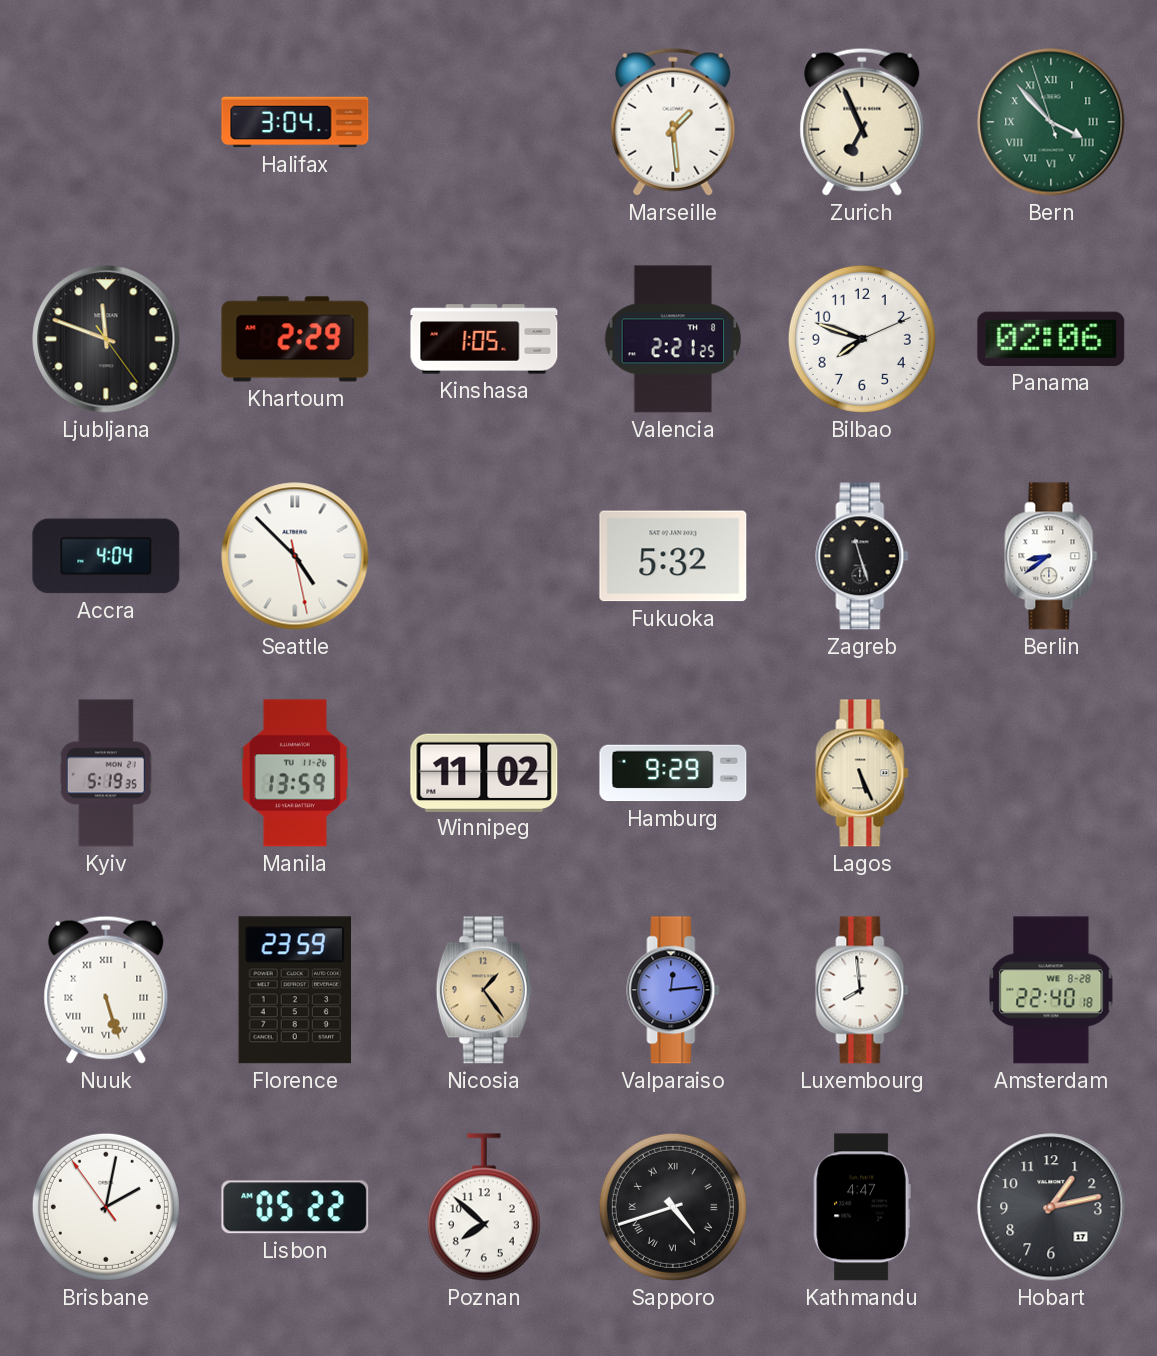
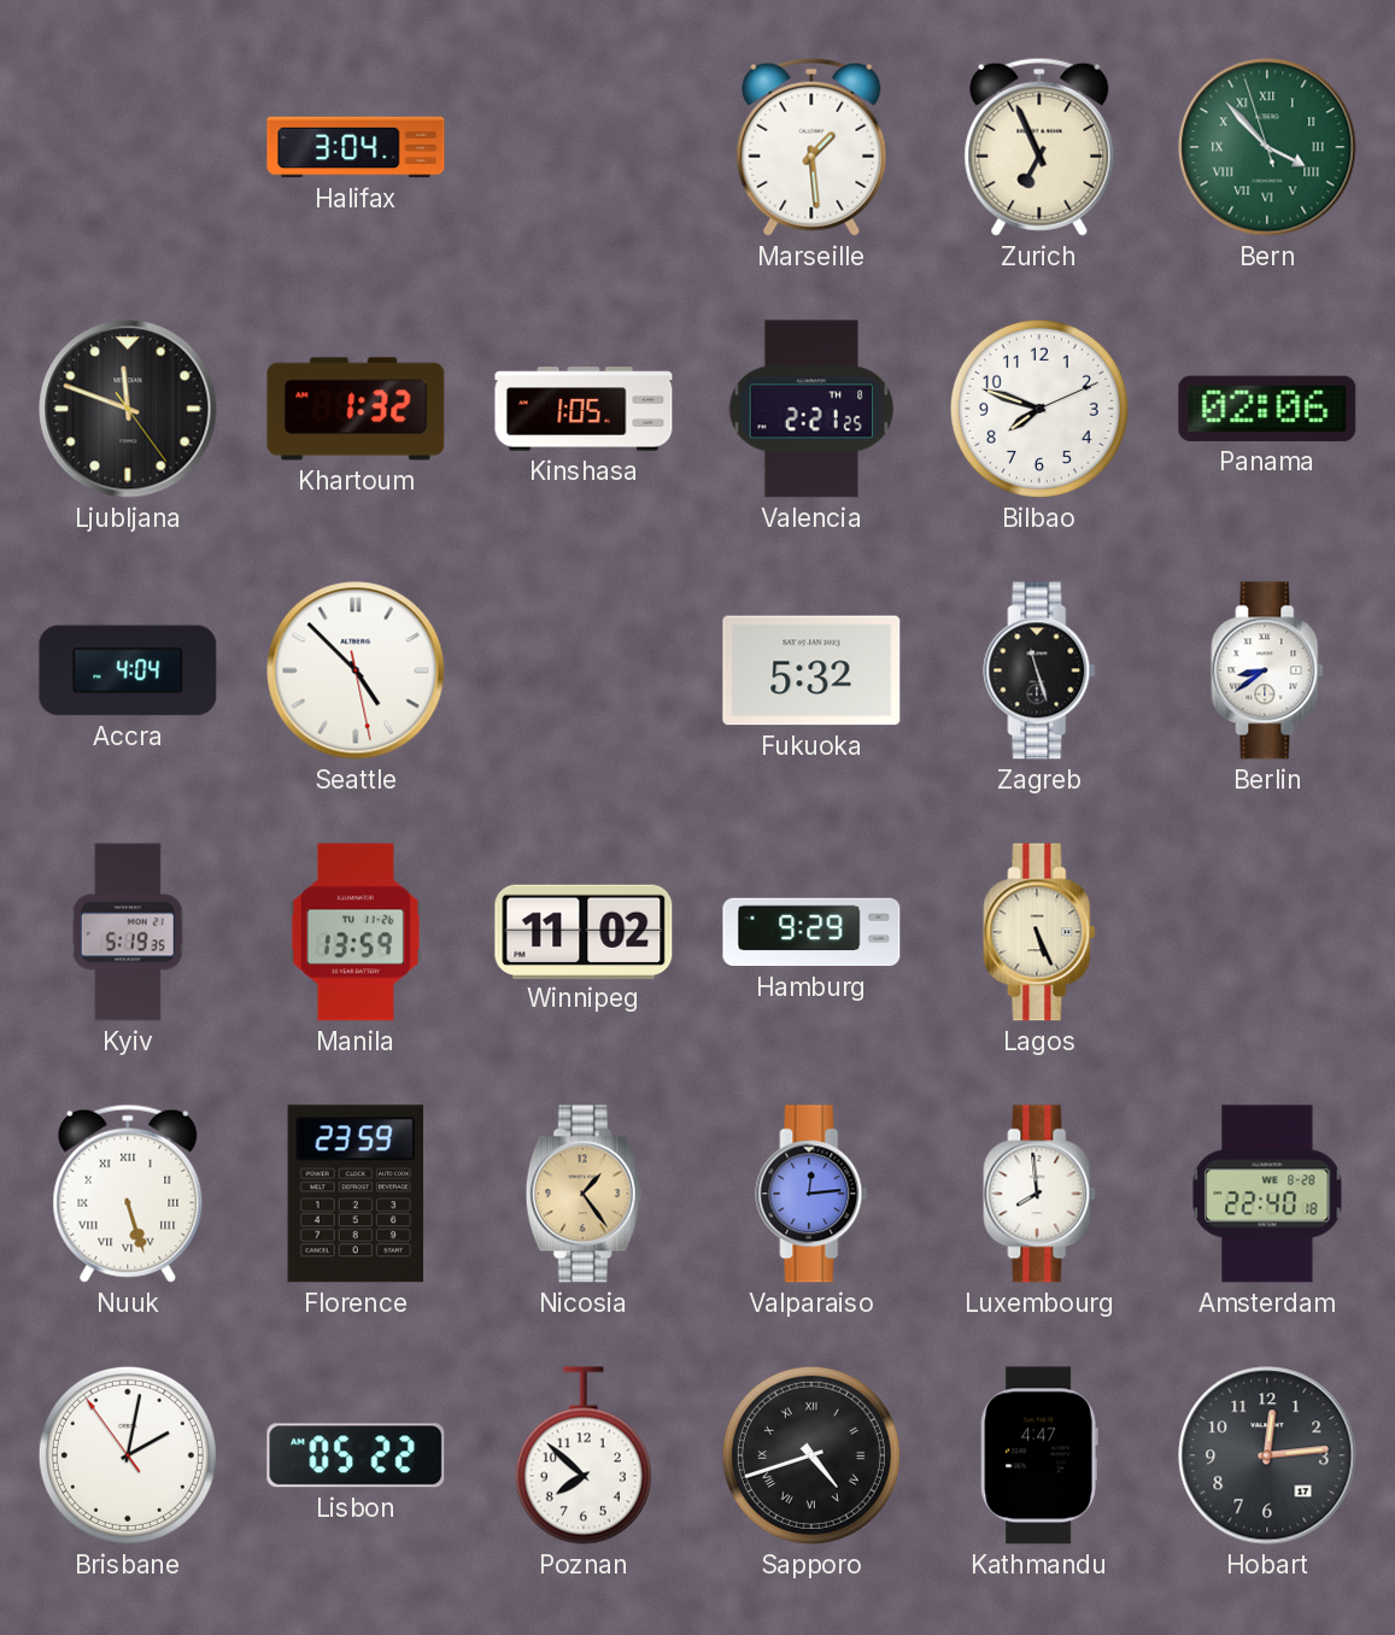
Khartoum: 2:29 -> 1:32 (356, 409)
Hobart: 1:13 -> 12:14 (1267, 1455)
